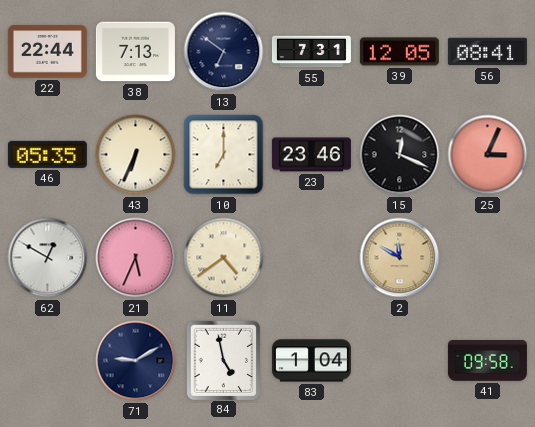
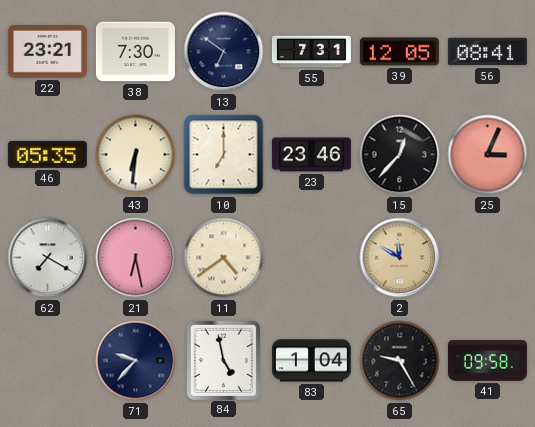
22: 22:44 -> 23:21 (47, 52)
38: 7:13 -> 7:30 (135, 52)
43: 6:34 -> 6:31 (136, 155)
15: 12:19 -> 12:37 (400, 155)
62: 12:50 -> 7:20 (48, 258)
21: 5:34 -> 6:28 (136, 258)
71: 9:10 -> 9:37 (136, 361)
65: none -> 9:25 (400, 361)
